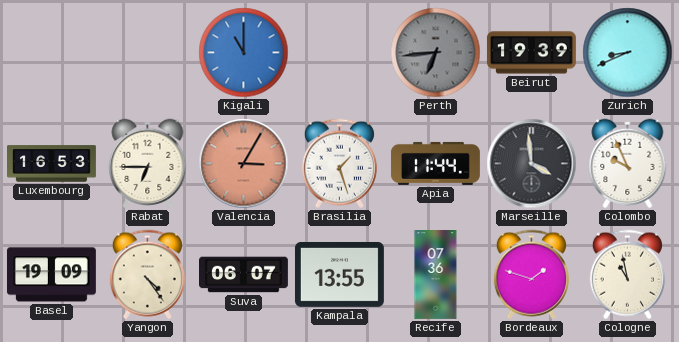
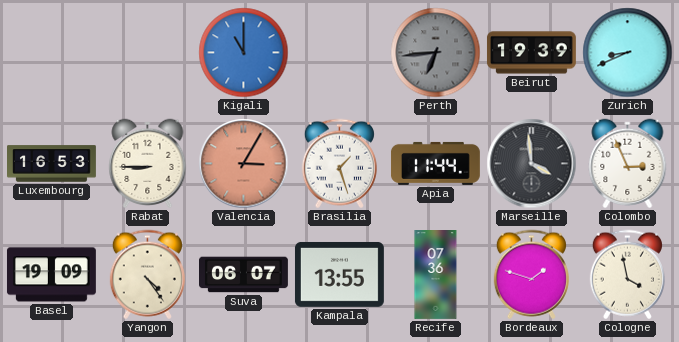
Rabat: 6:45 -> 8:45 (148, 164)
Colombo: 9:56 -> 2:56 (628, 164)
Cologne: 10:58 -> 3:58 (627, 275)
